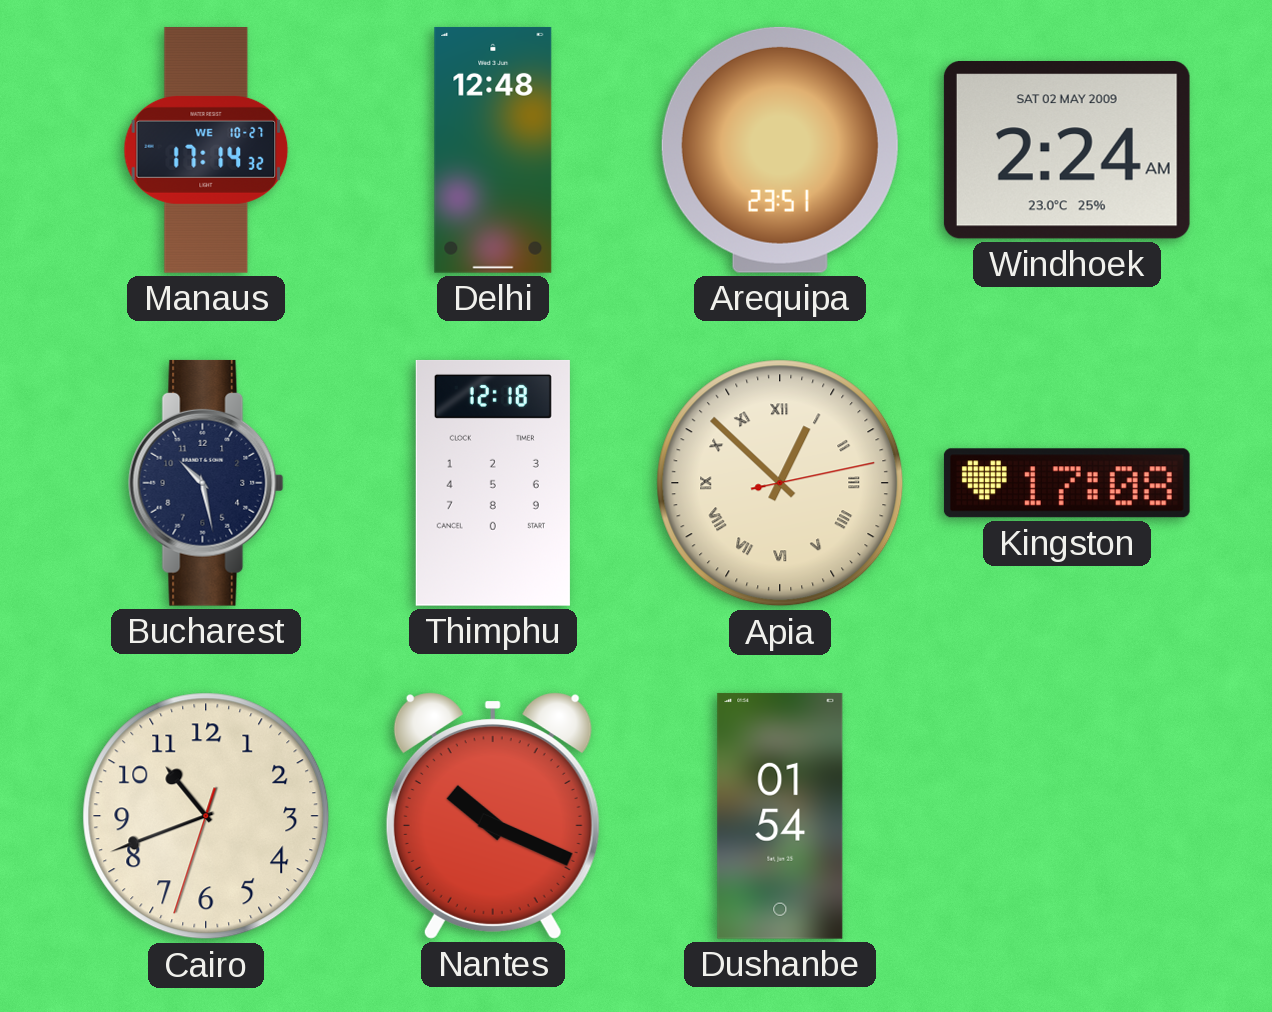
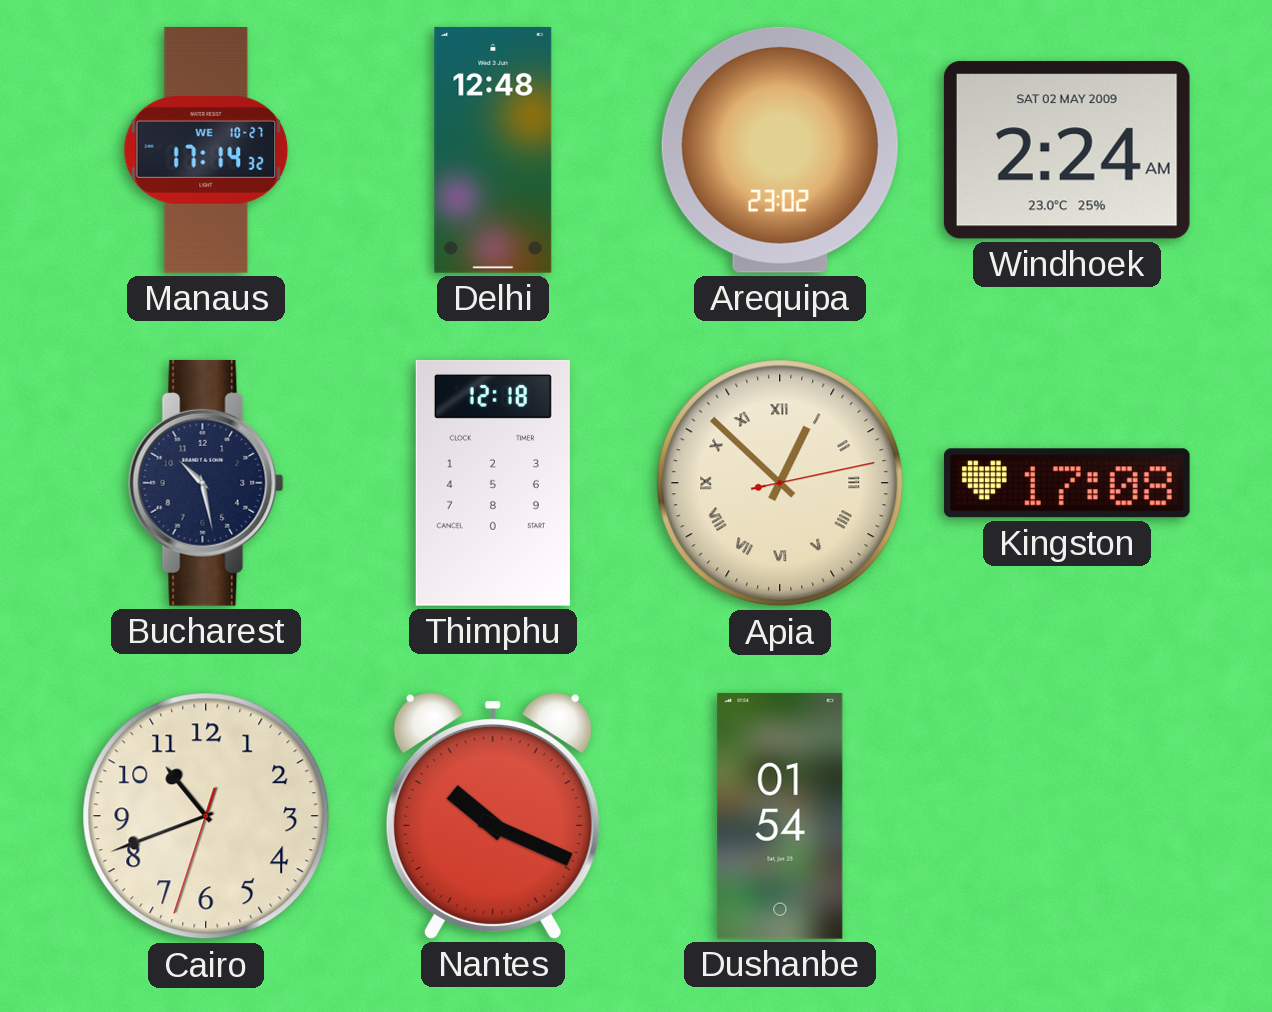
Arequipa: 23:51 -> 23:02 (780, 150)
